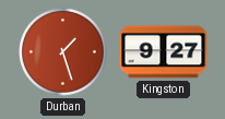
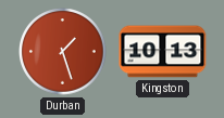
Kingston: 9:27 -> 10:13 (163, 52)
